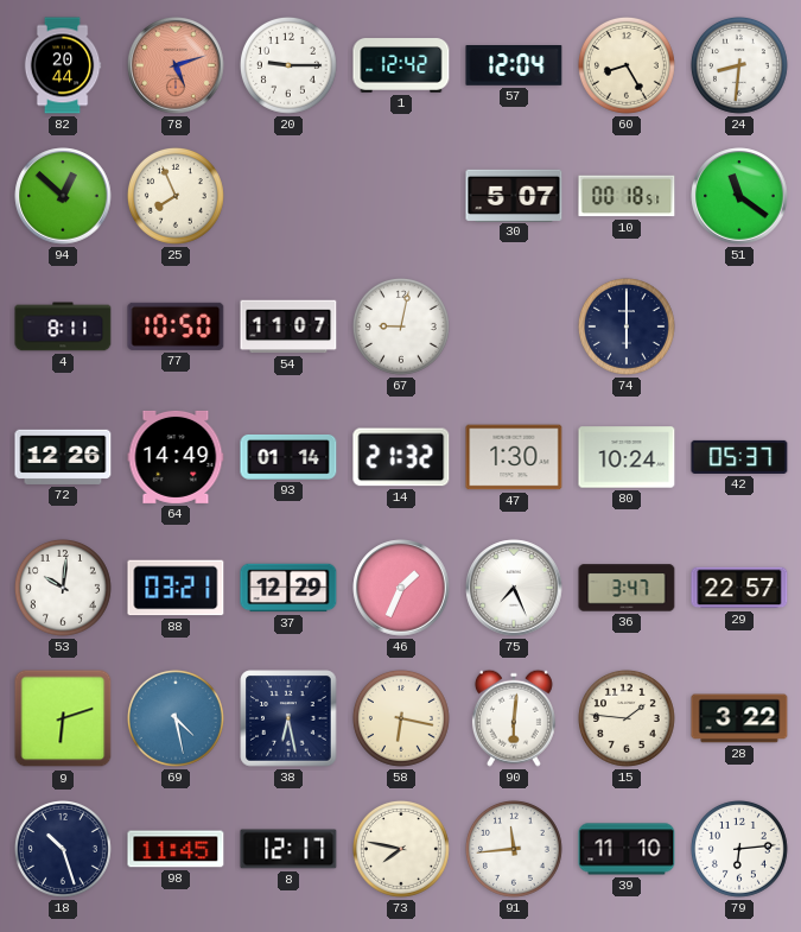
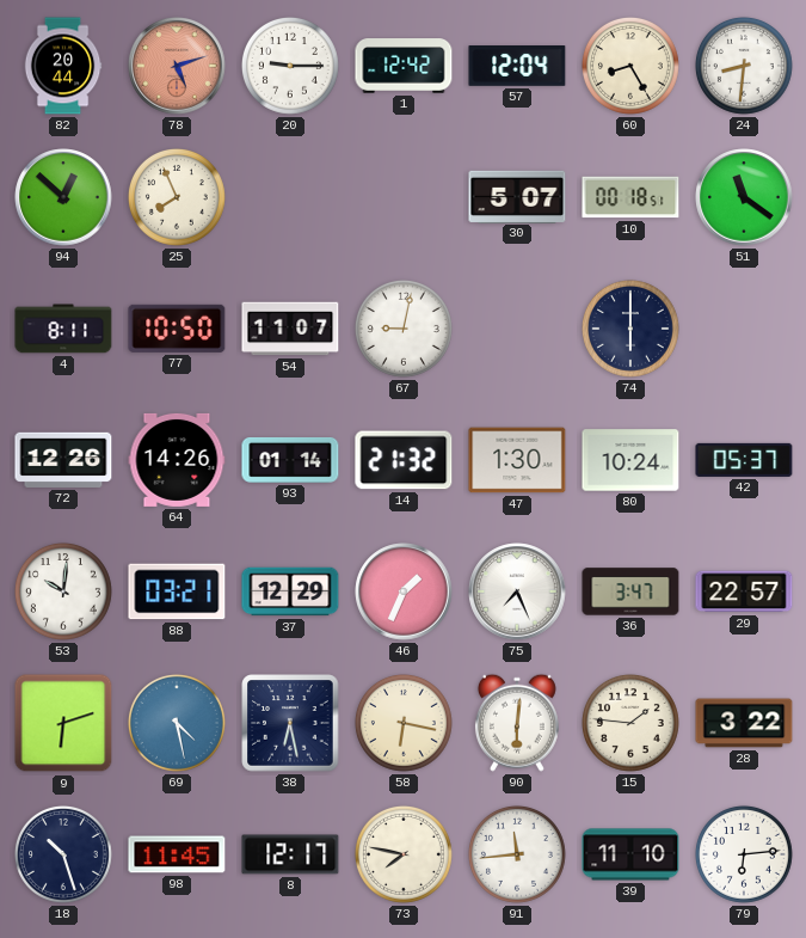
64: 14:49 -> 14:26 (177, 460)
